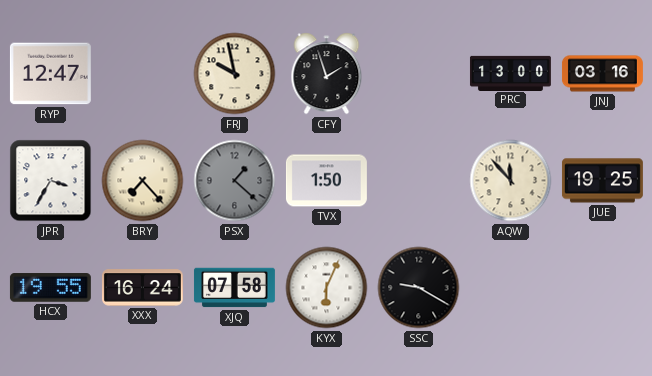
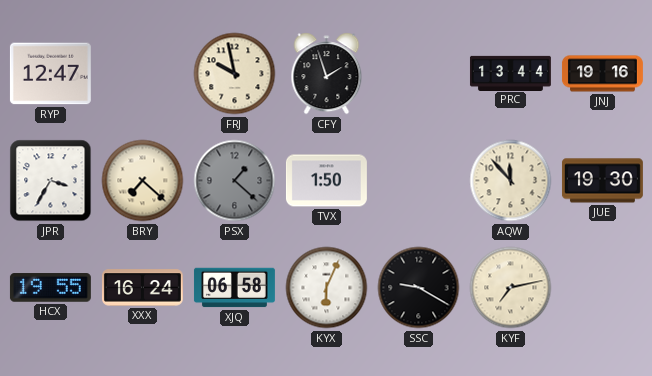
PRC: 13:00 -> 13:44 (510, 73)
JNJ: 03:16 -> 19:16 (602, 74)
BRY: 7:23 -> 7:22 (143, 181)
JUE: 19:25 -> 19:30 (602, 181)
XJQ: 07:58 -> 06:58 (234, 288)
KYF: none -> 7:13 (511, 288)
